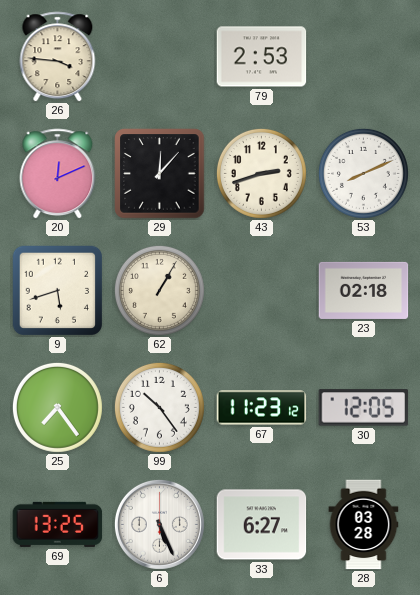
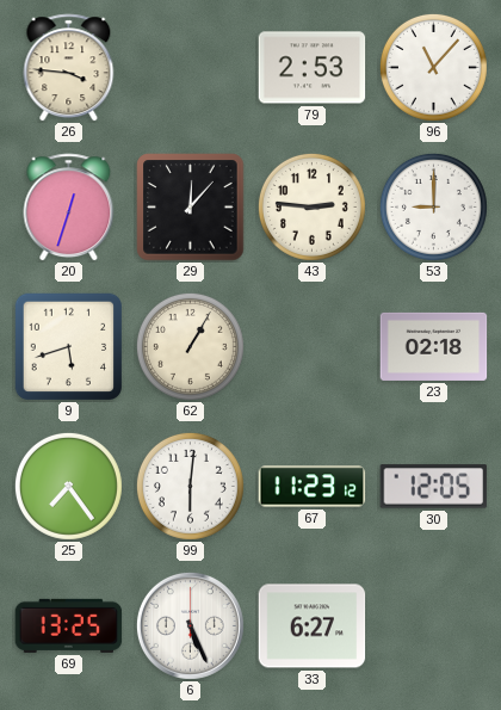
96: none -> 11:07 (433, 67)
20: 12:11 -> 12:33 (69, 208)
43: 2:42 -> 2:46 (311, 206)
53: 8:11 -> 9:00 (433, 206)
99: 10:24 -> 6:01 (190, 486)
28: 03:28 -> none (364, 525)
